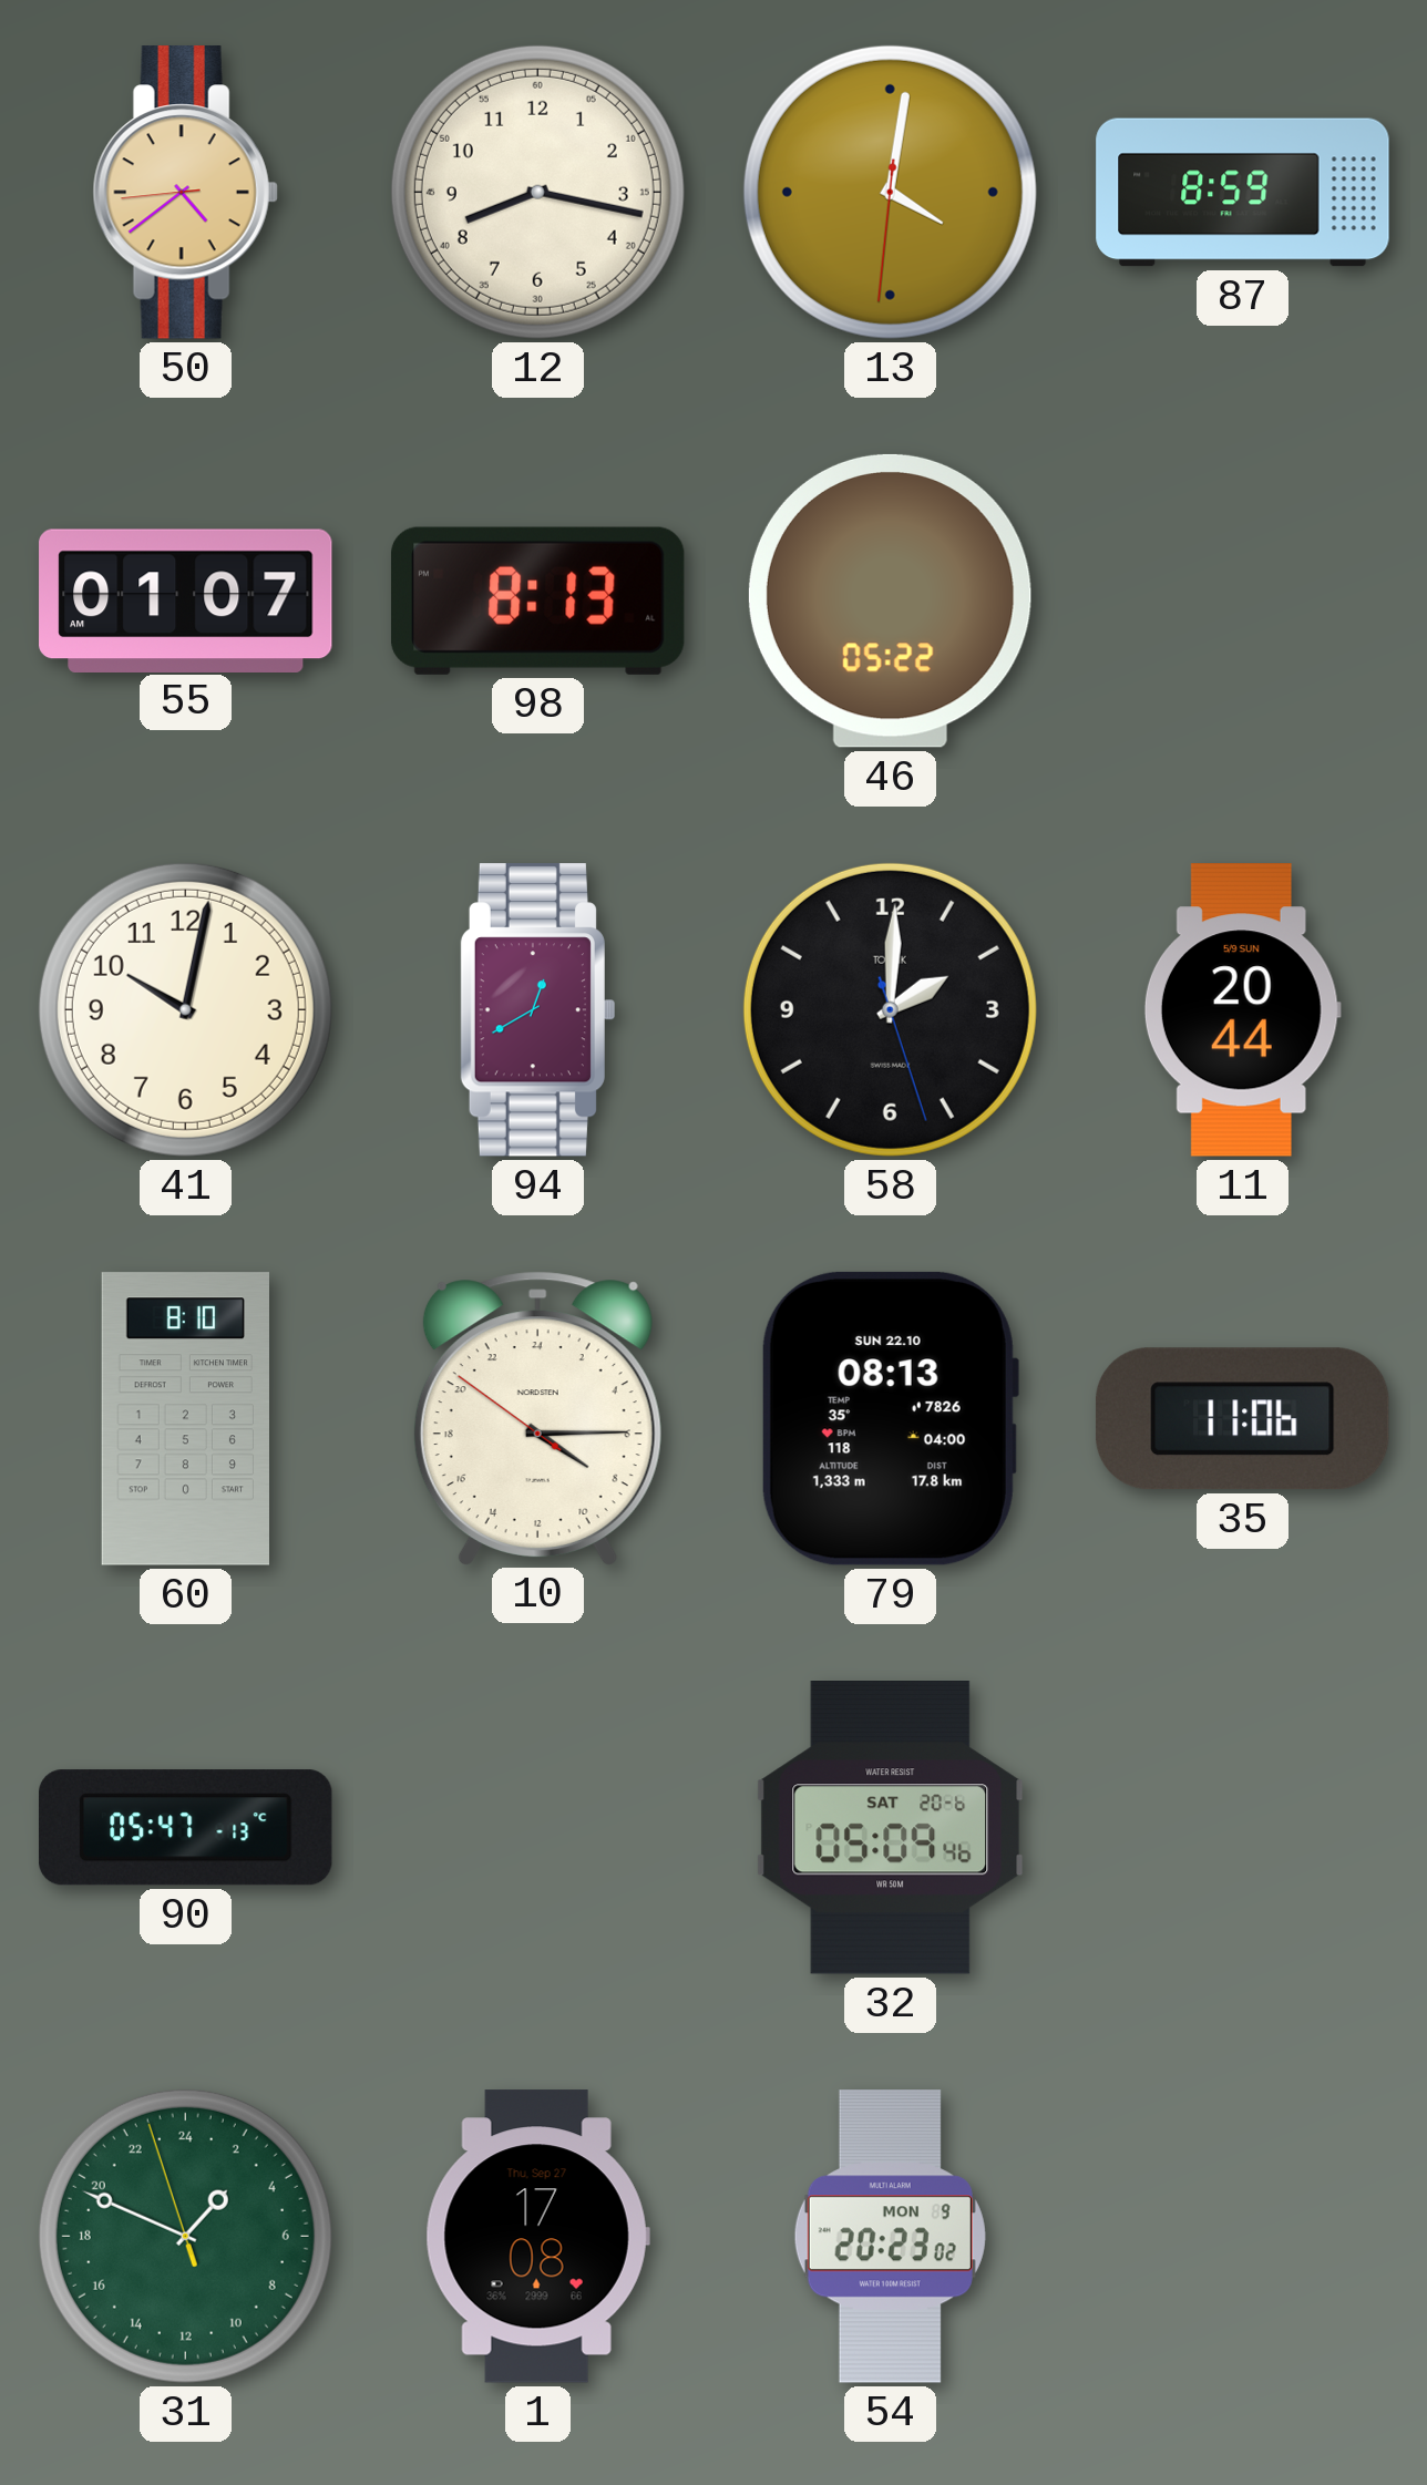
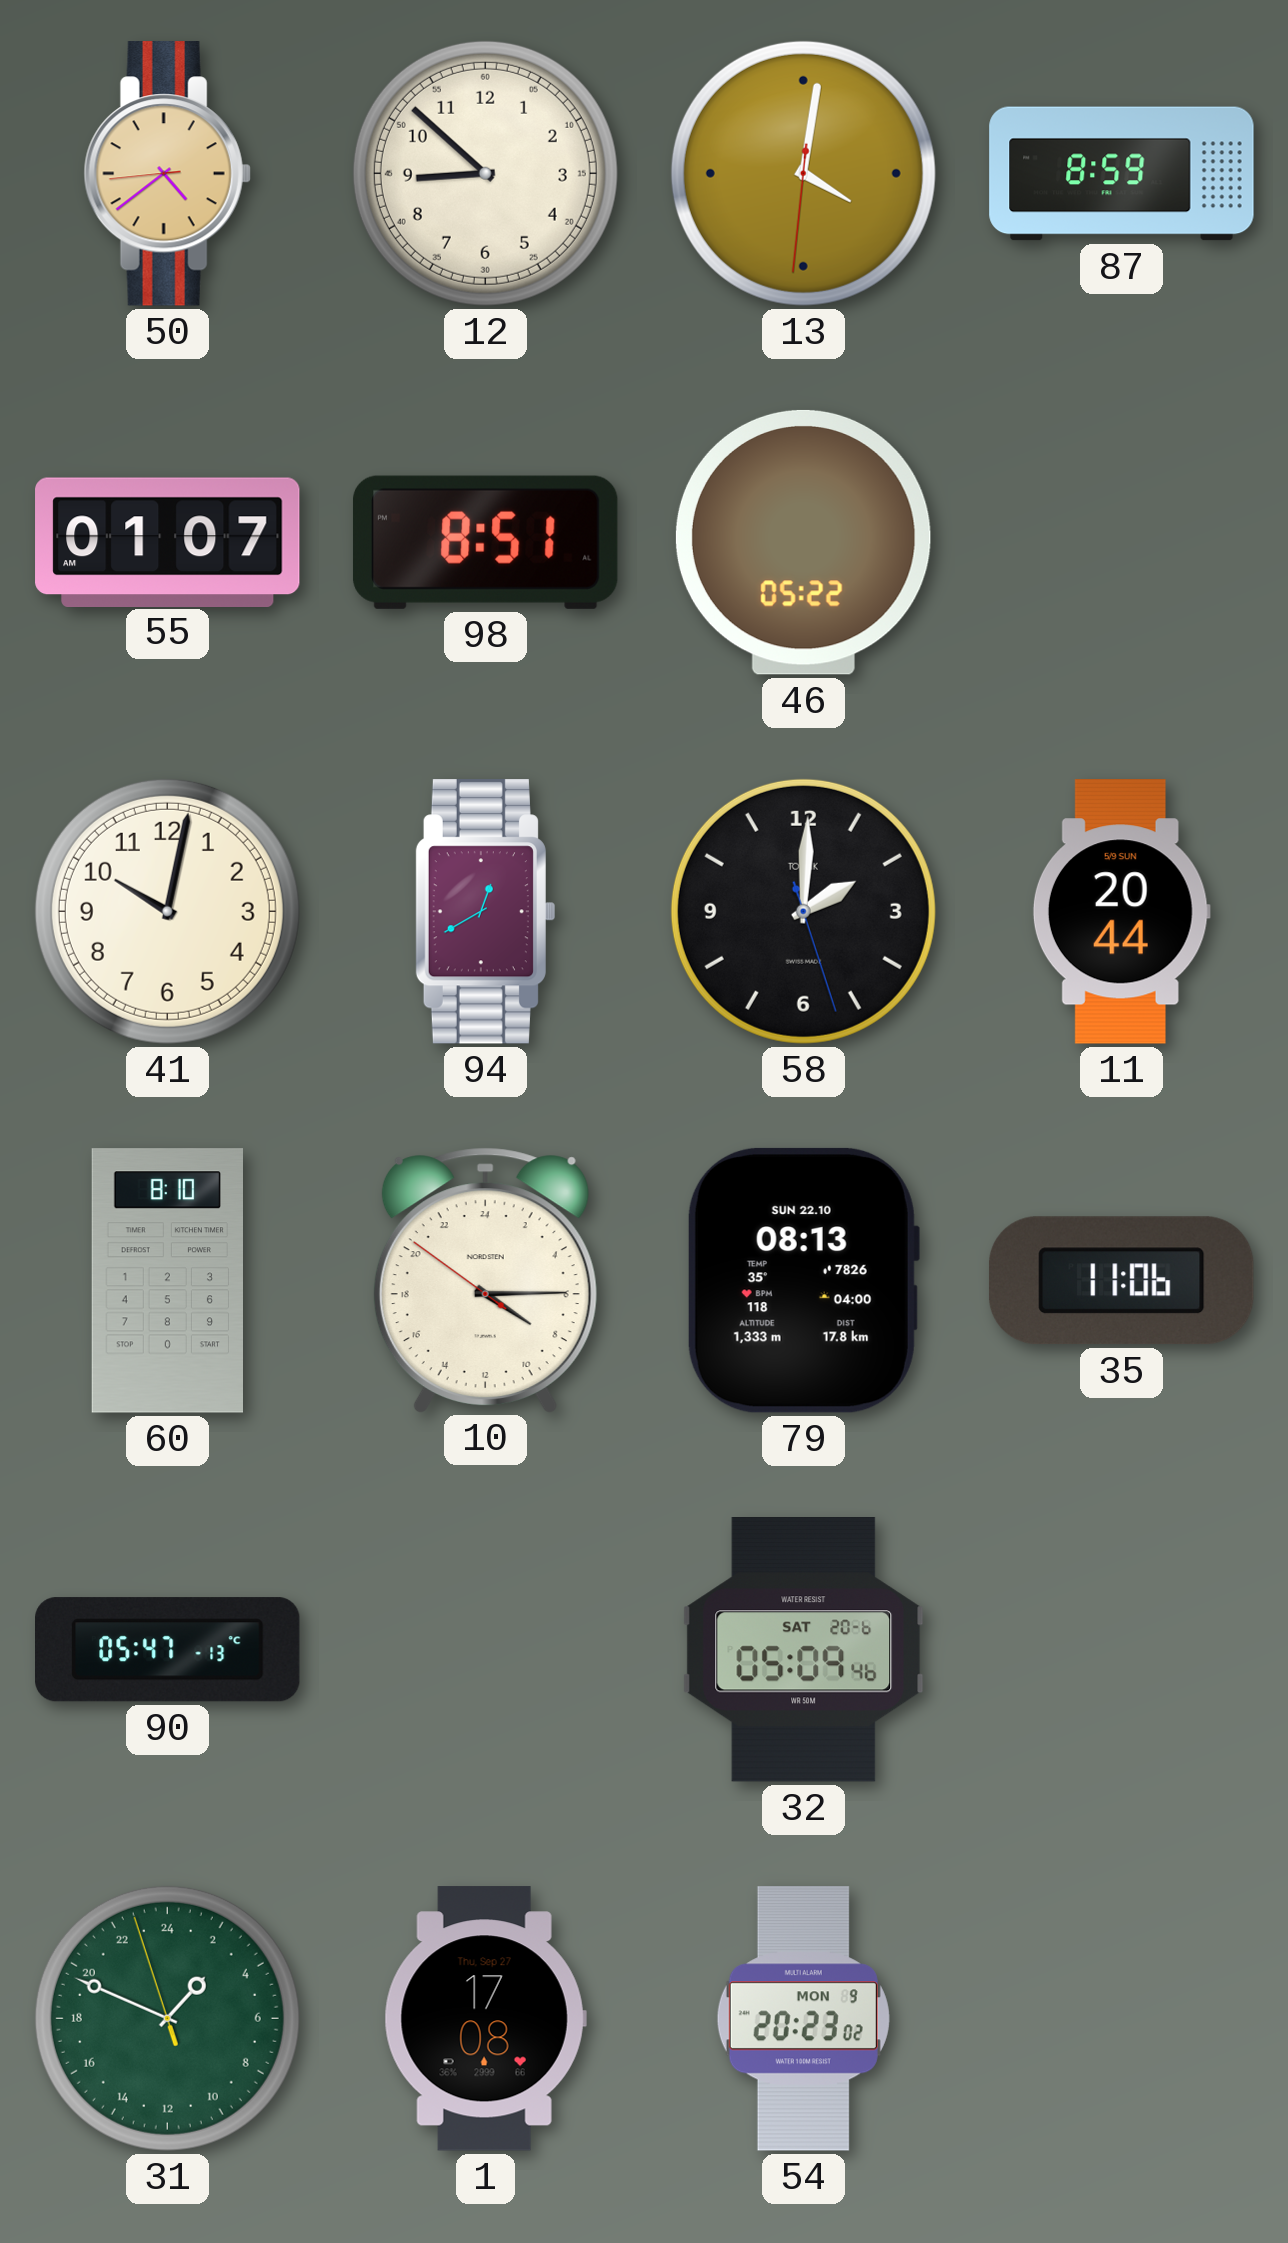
12: 8:17 -> 8:52 (485, 173)
98: 8:13 -> 8:51 (485, 542)
